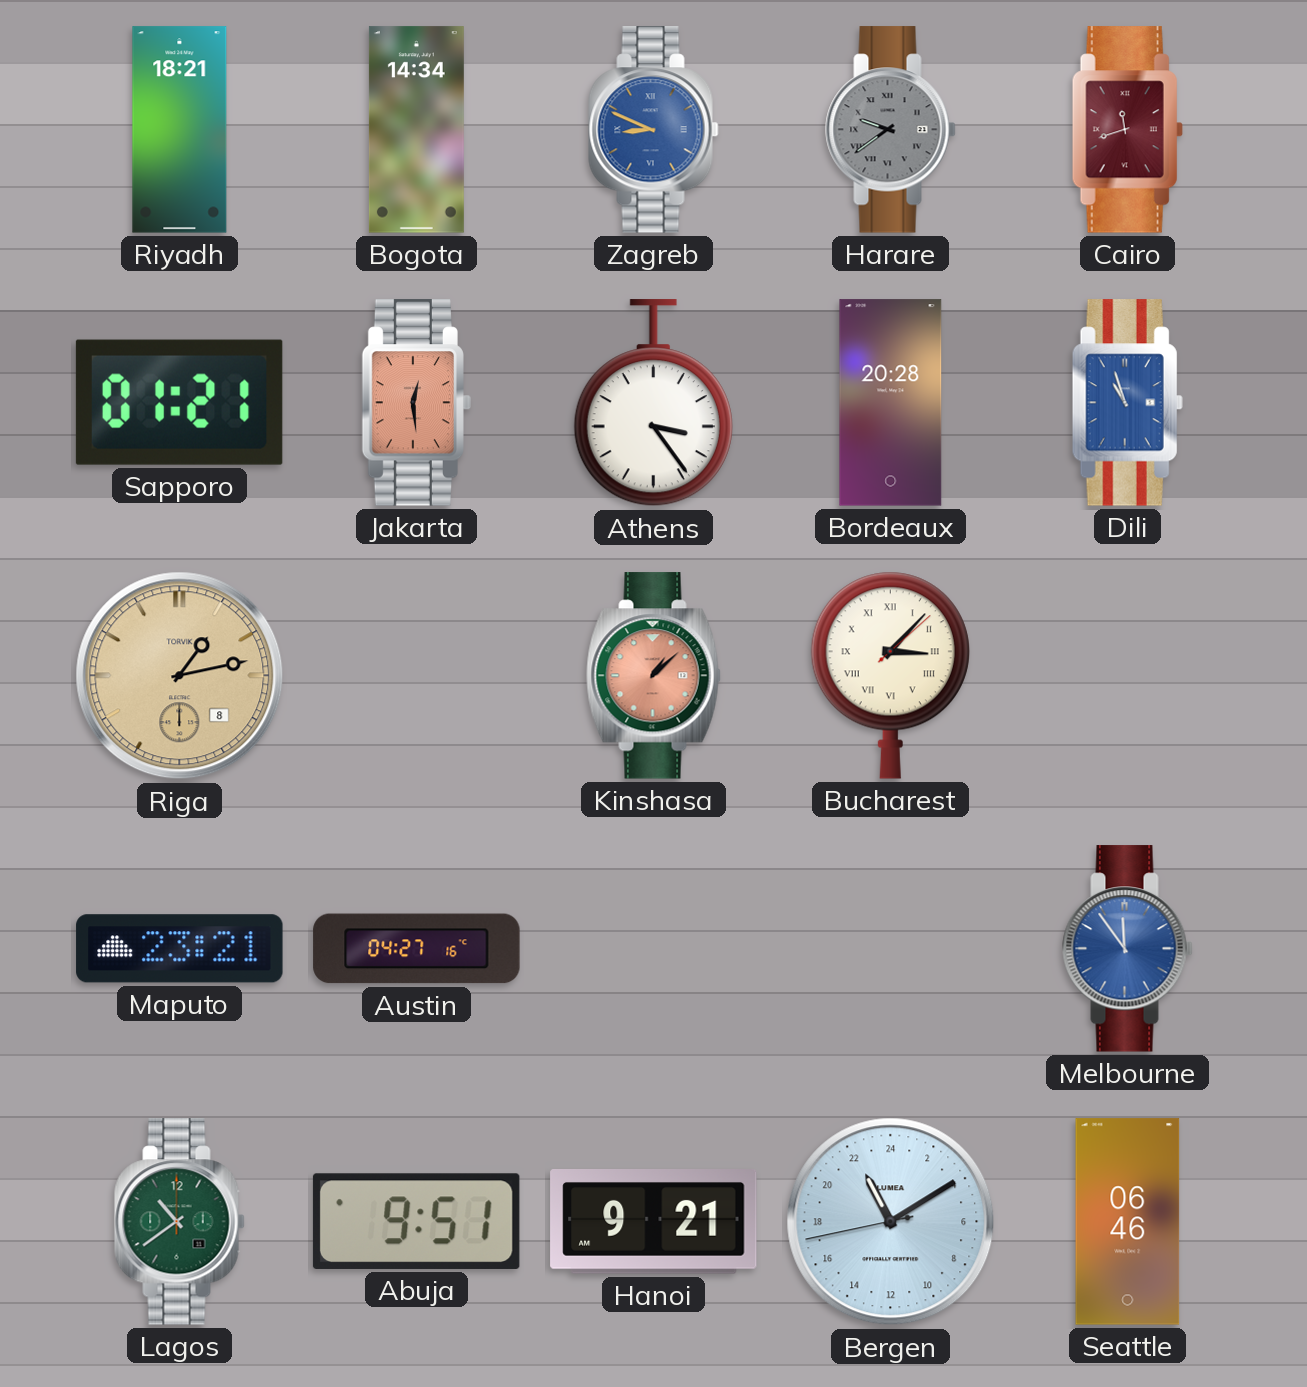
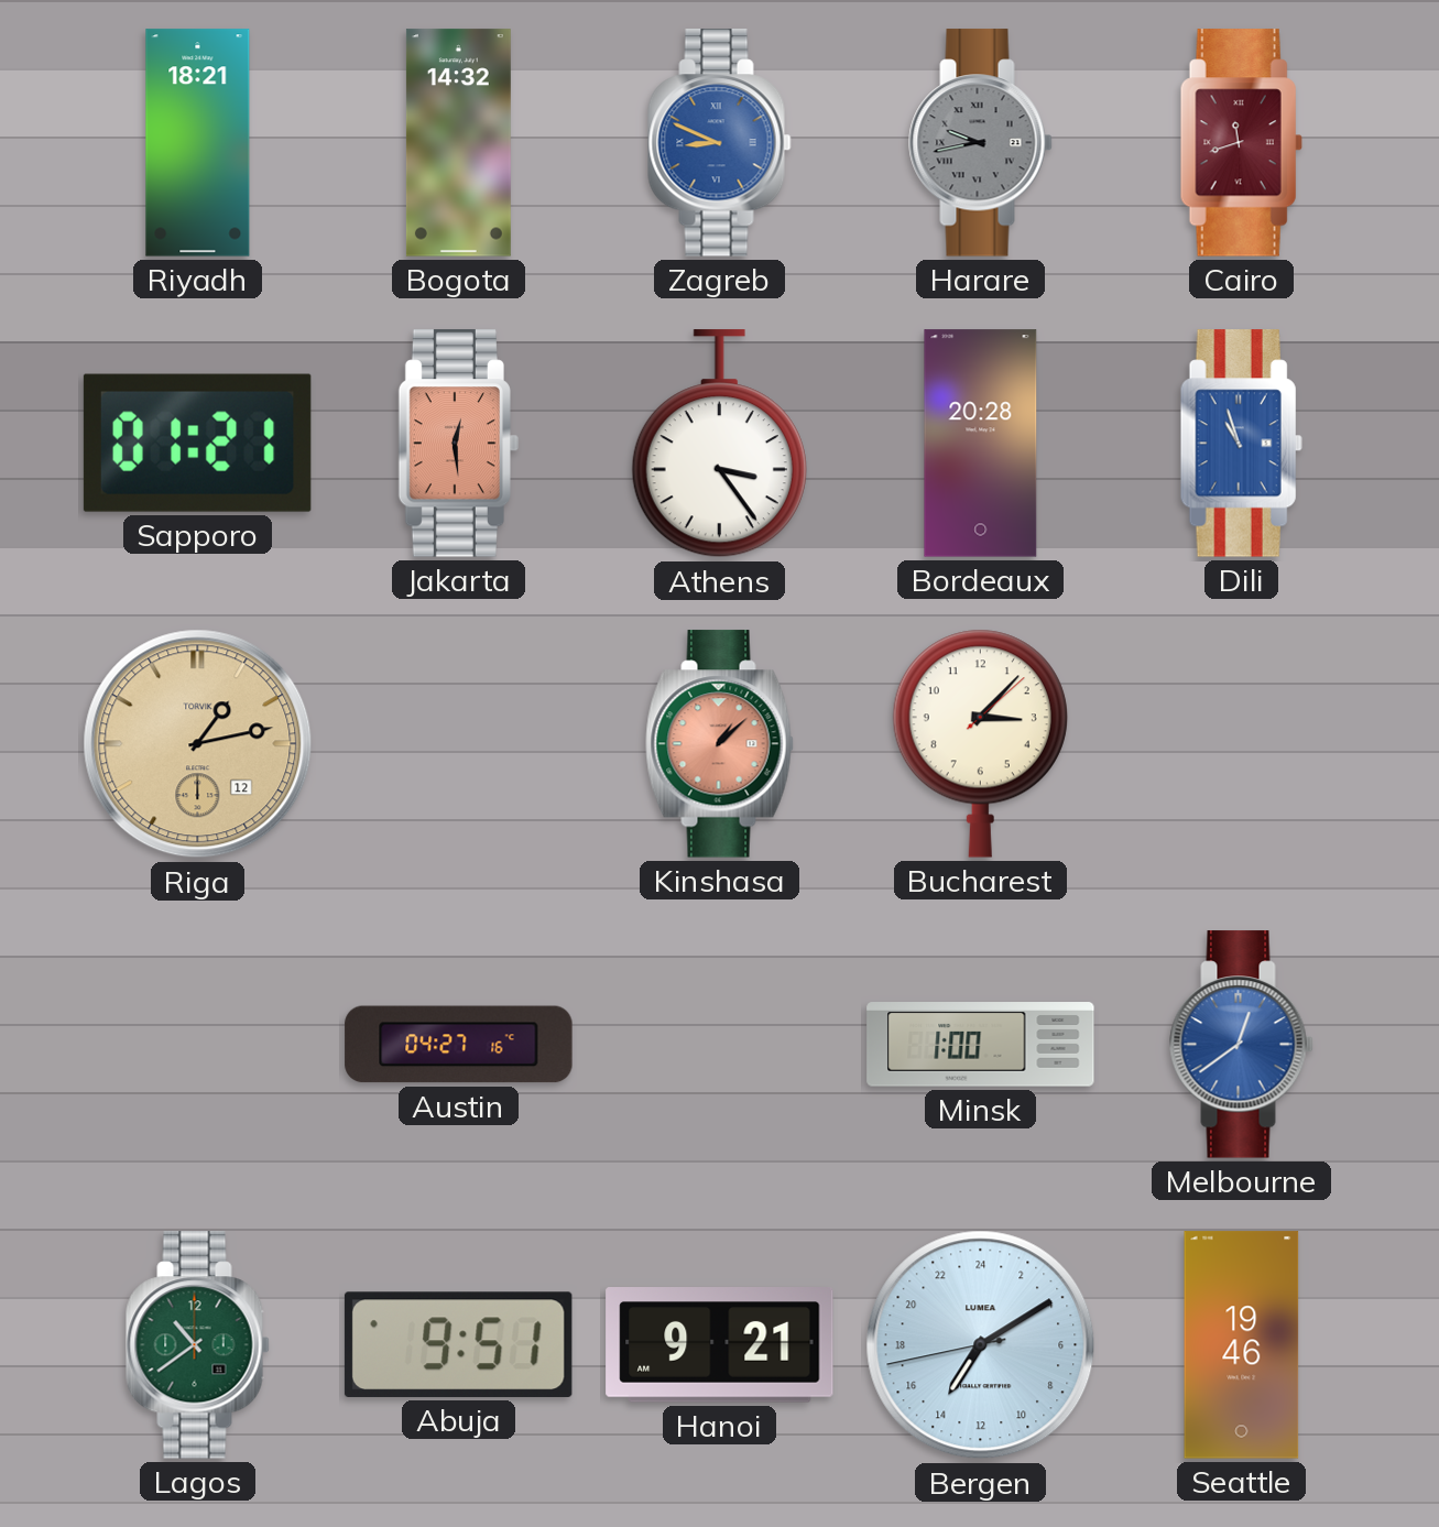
Bogota: 14:34 -> 14:32 (458, 143)
Harare: 9:39 -> 9:43 (981, 143)
Riga date: 8 -> 12 (198, 744)
Bucharest numerals: Roman -> Arabic (980, 743)
Maputo: 23:21 -> none (180, 949)
Minsk: none -> 1:00 (981, 1045)
Melbourne: 11:54 -> 12:39 (1242, 1045)
Bergen: 22:09 -> 14:09 (981, 1345)
Seattle: 06:46 -> 19:46 (1242, 1345)
